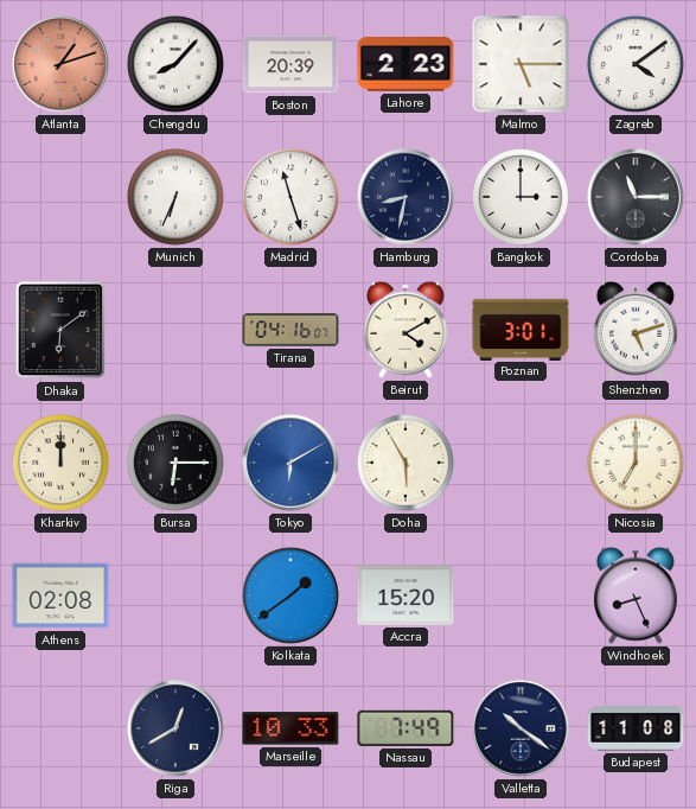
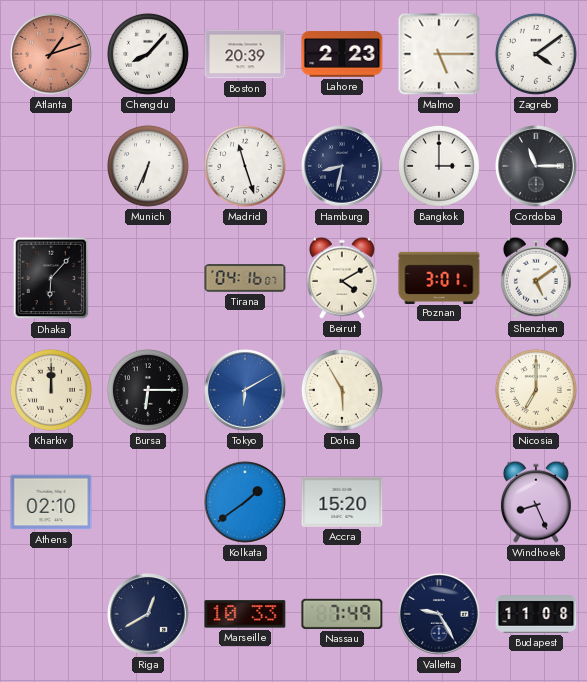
Dhaka: 6:09 -> 6:07 (51, 278)
Shenzhen: 5:12 -> 5:09 (536, 278)
Athens: 02:08 -> 02:10 (51, 502)
Valletta: 10:21 -> 9:25 (439, 614)
